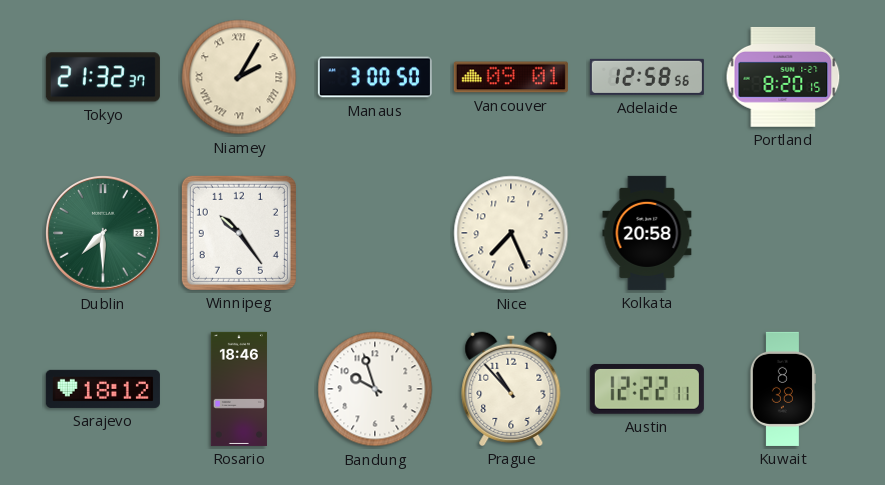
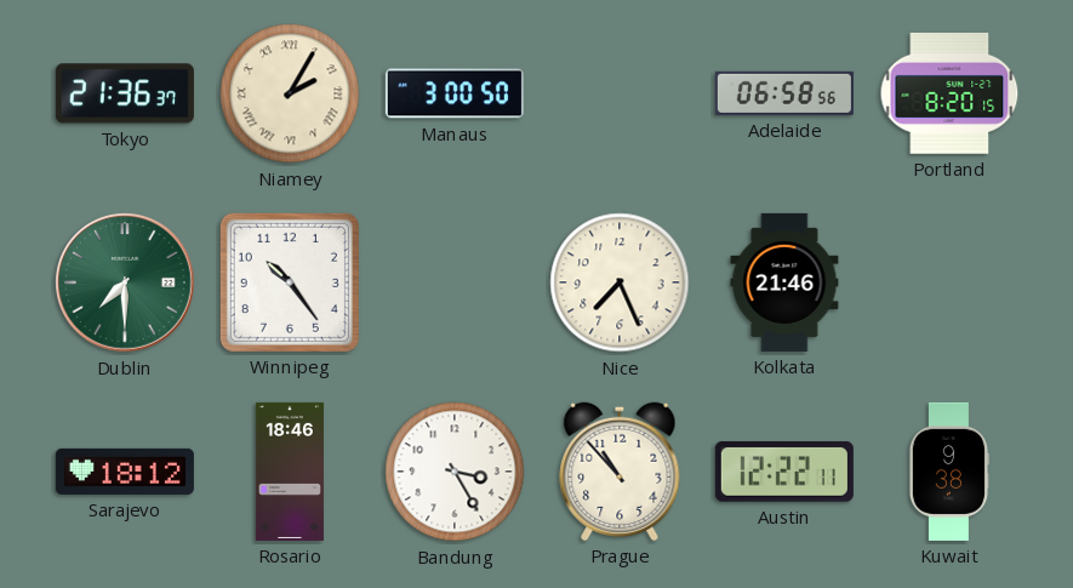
Tokyo: 21:32 -> 21:36 (125, 93)
Vancouver: 09:01 -> none (511, 77)
Adelaide: 12:58 -> 06:58 (784, 93)
Kolkata: 20:58 -> 21:46 (784, 282)
Bandung: 9:57 -> 3:25 (455, 472)
Kuwait: 8:38 -> 9:38 (948, 472)
